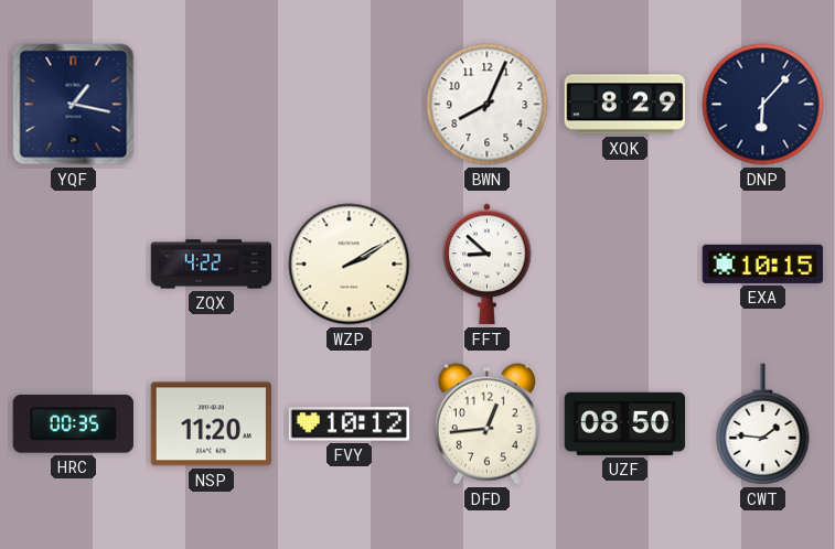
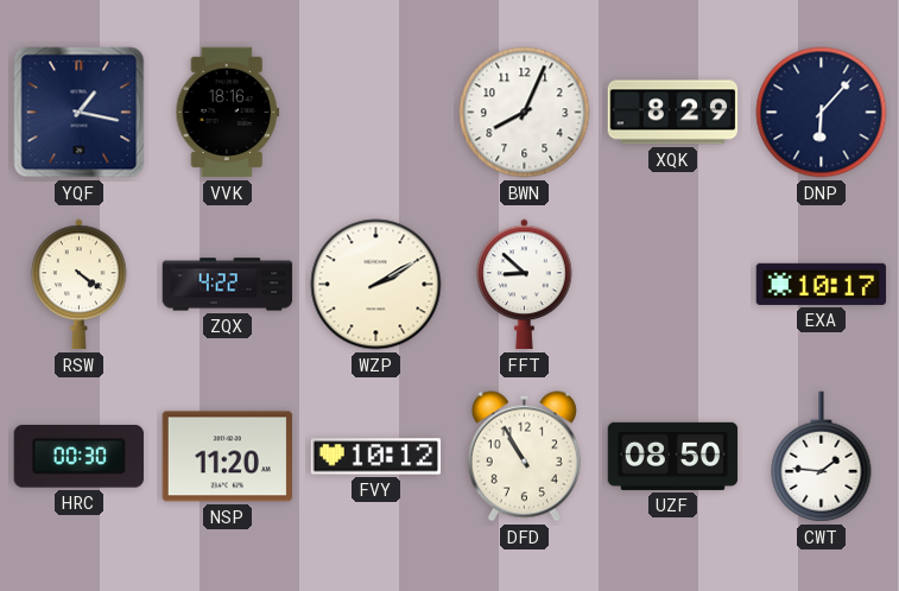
VVK: none -> 18:16 (227, 113)
RSW: none -> 4:21 (80, 285)
EXA: 10:15 -> 10:17 (822, 284)
HRC: 00:35 -> 00:30 (78, 457)
DFD: 12:44 -> 10:55 (524, 457)
